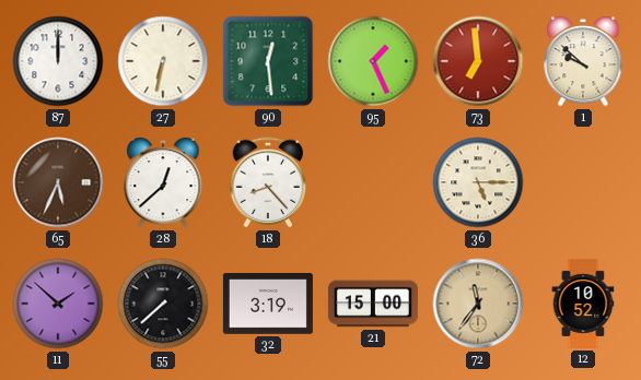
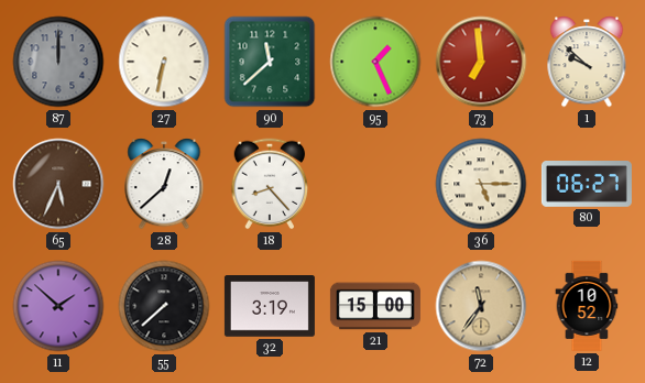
87 dial: white -> grey (58, 62)
90: 12:29 -> 11:38 (270, 62)
80: none -> 06:27 (587, 185)
